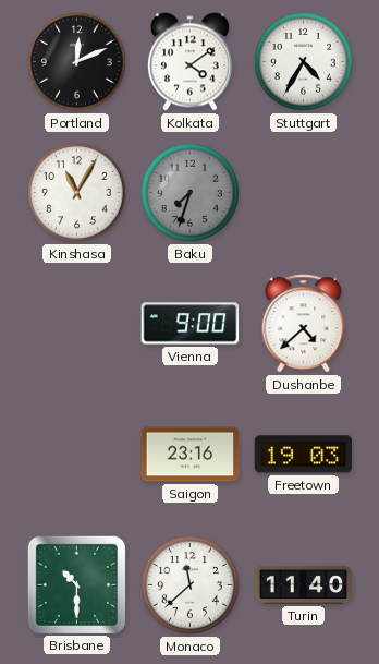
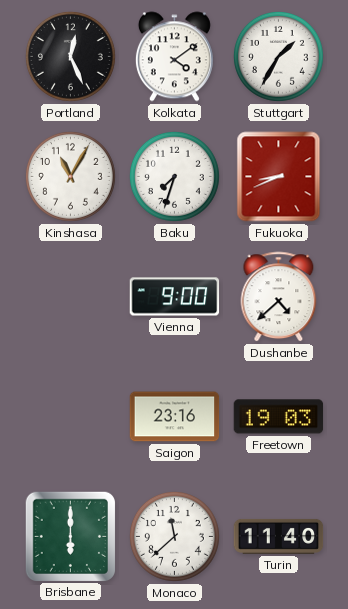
Portland: 12:11 -> 12:26 (70, 56)
Stuttgart: 4:35 -> 1:35 (278, 56)
Baku dial: grey -> white (174, 176)
Fukuoka: none -> 8:41 (279, 177)
Brisbane: 10:30 -> 6:00 (70, 536)
